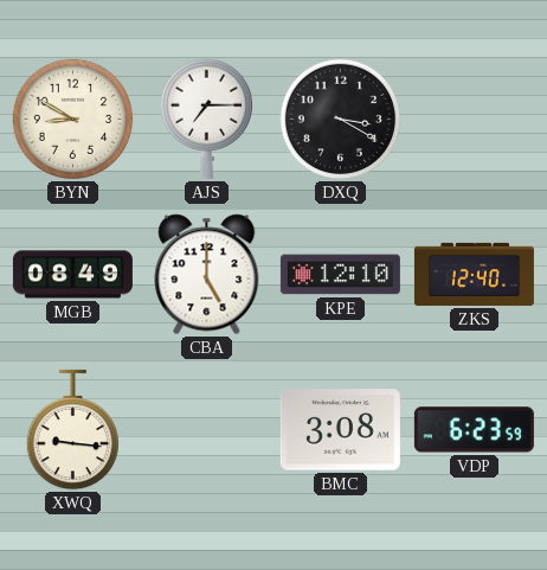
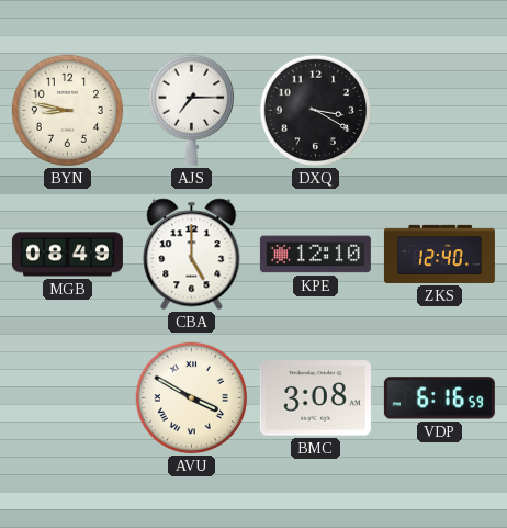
BYN: 8:50 -> 8:47 (68, 111)
XWQ: 9:16 -> none (72, 430)
AVU: none -> 3:50 (192, 398)
VDP: 6:23 -> 6:16 (439, 398)
